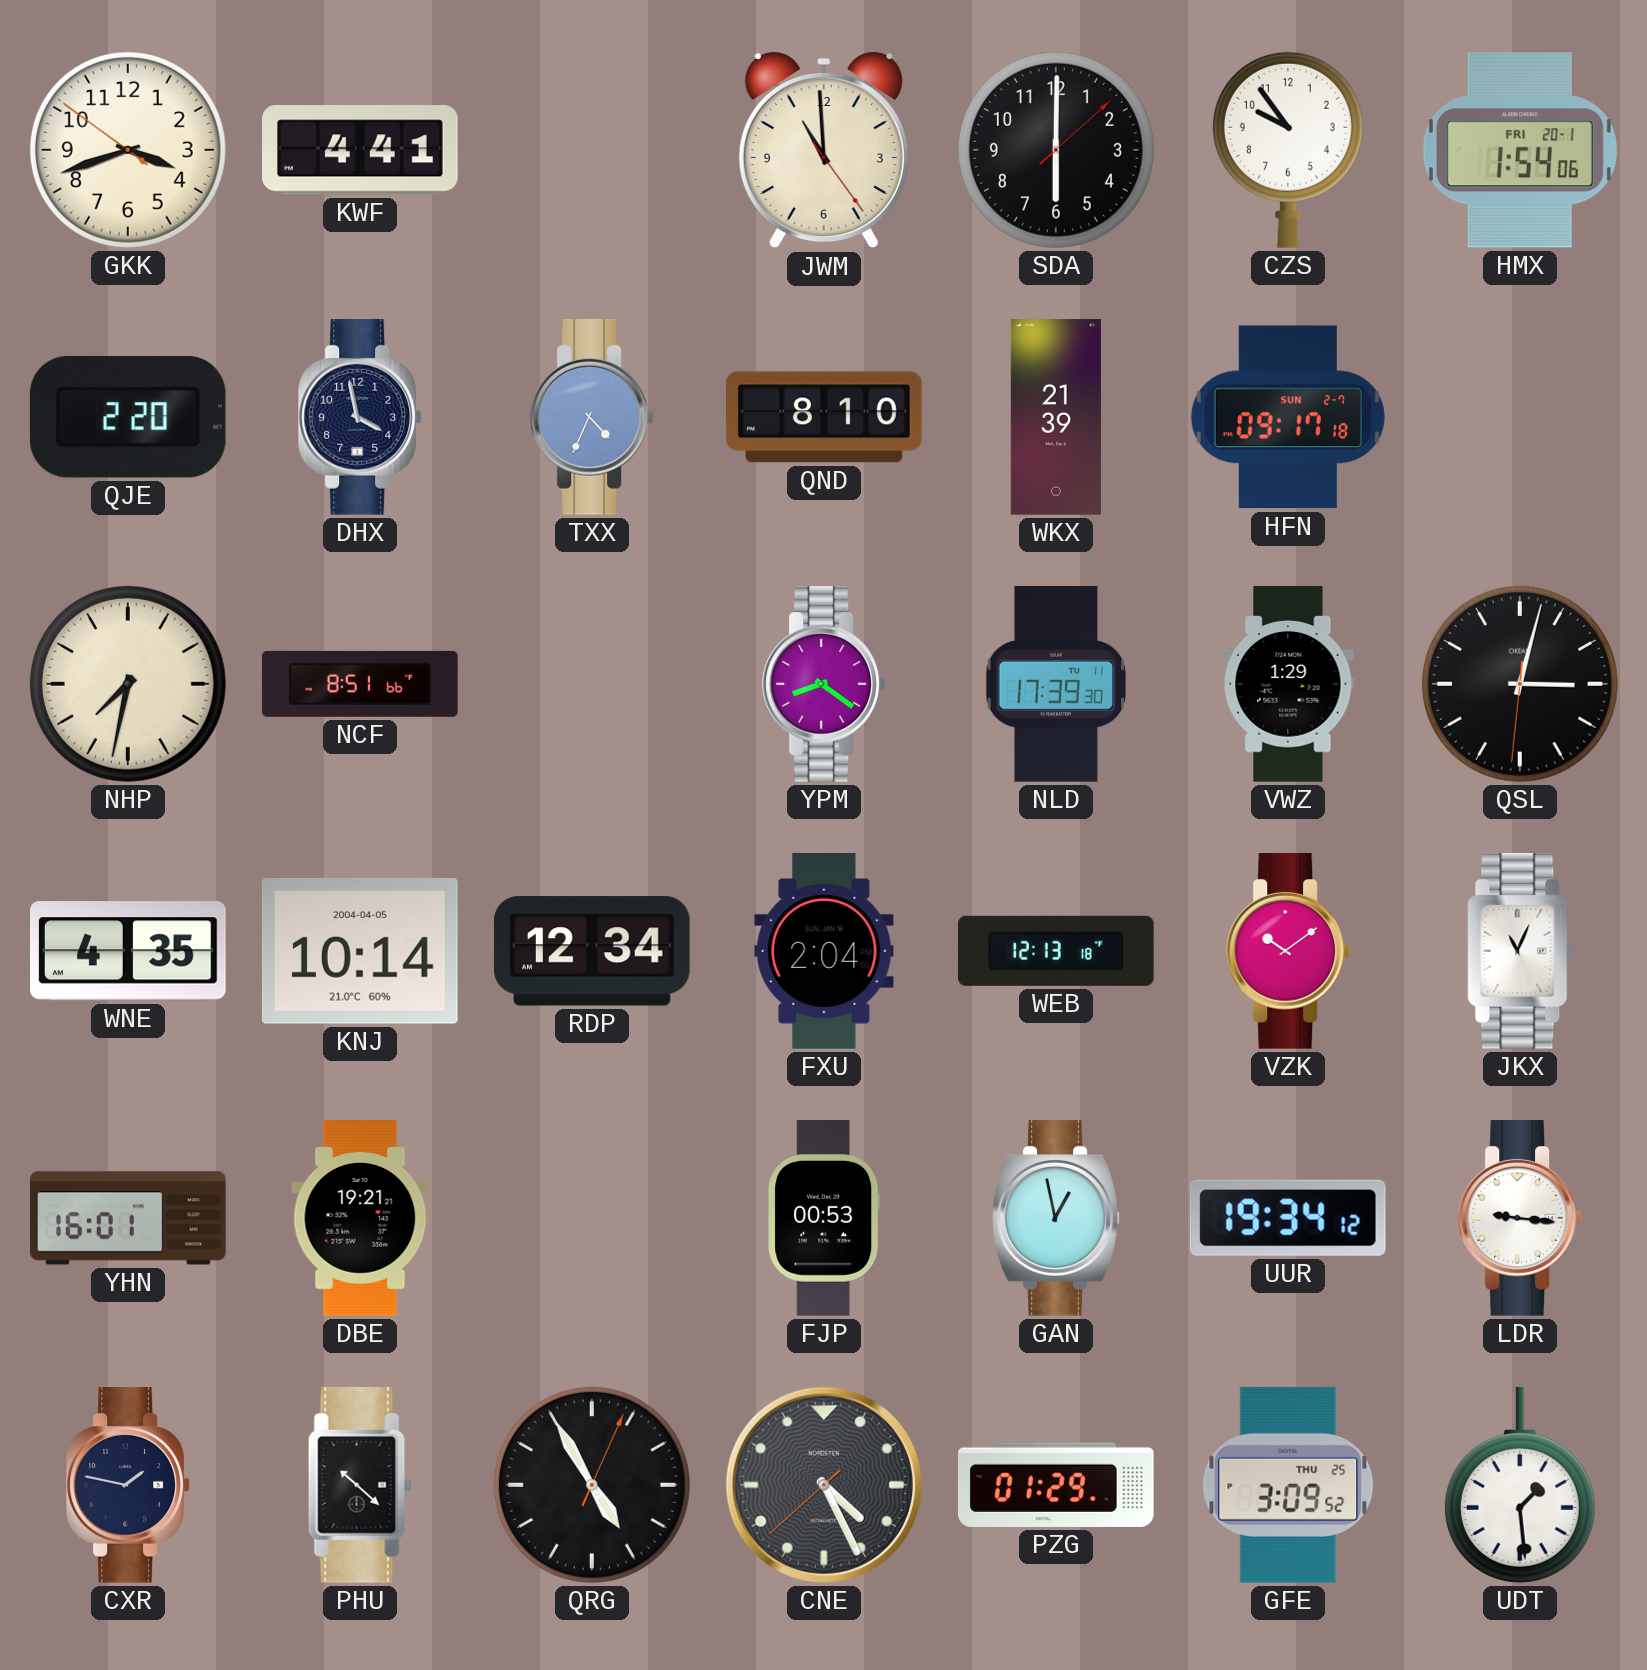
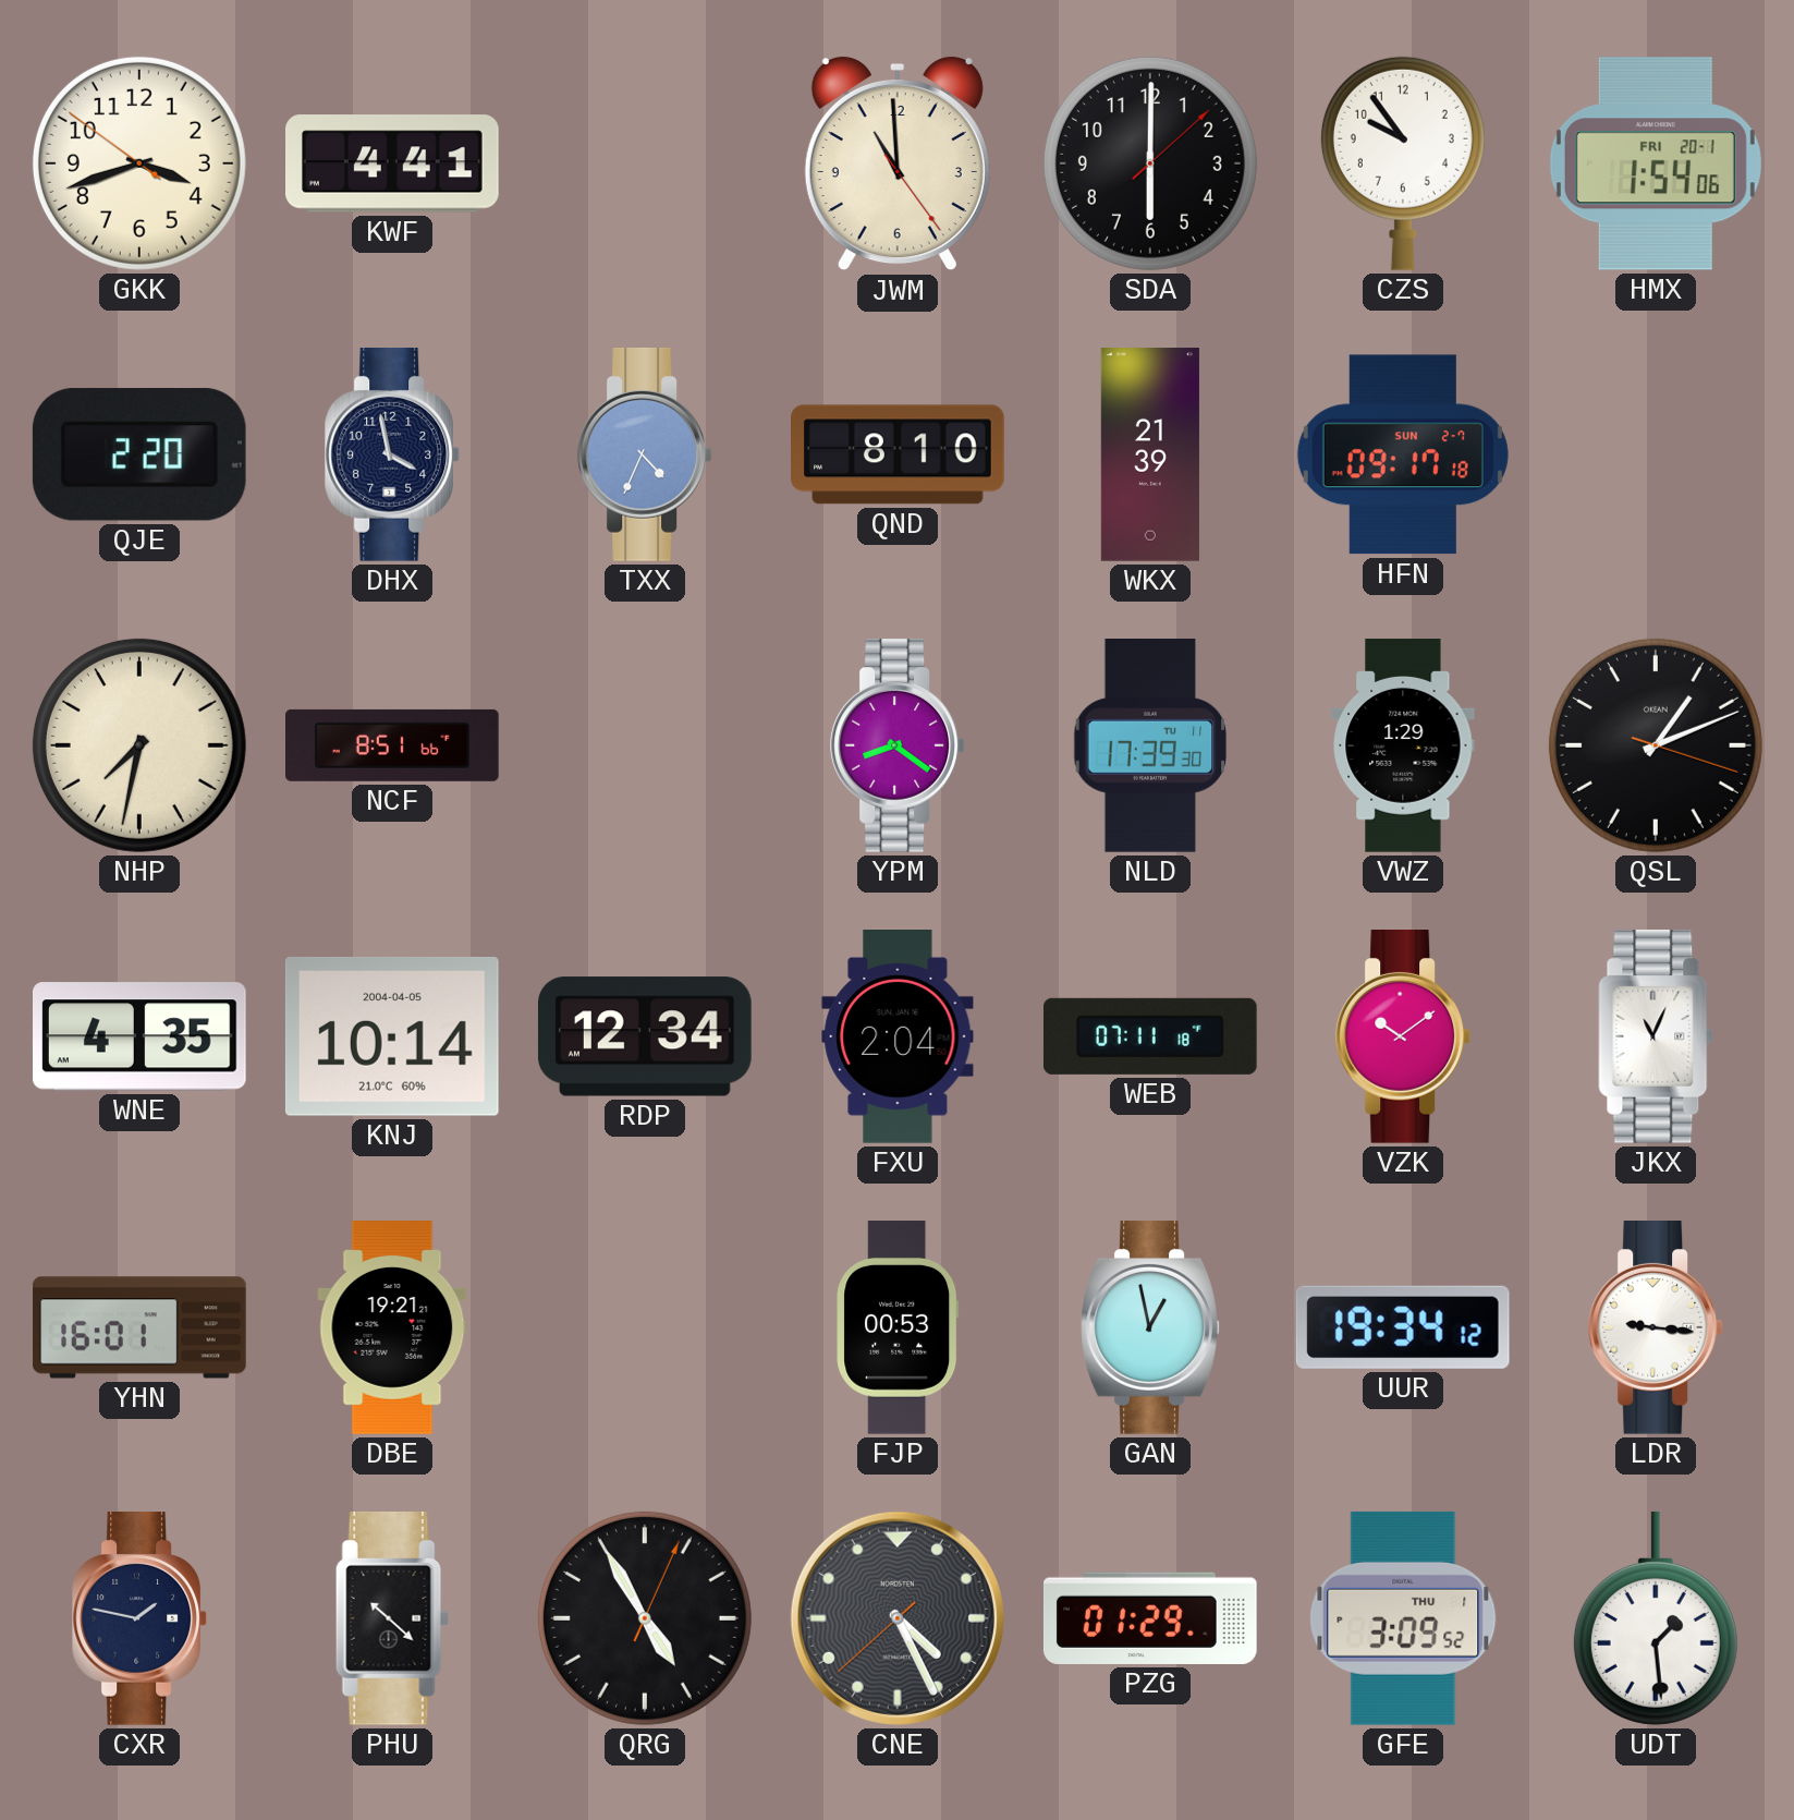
QSL: 3:02 -> 1:11 (1656, 745)
WEB: 12:13 -> 07:11 (1150, 1036)
GFE date: THU 25 -> THU 1 (1403, 1618)
